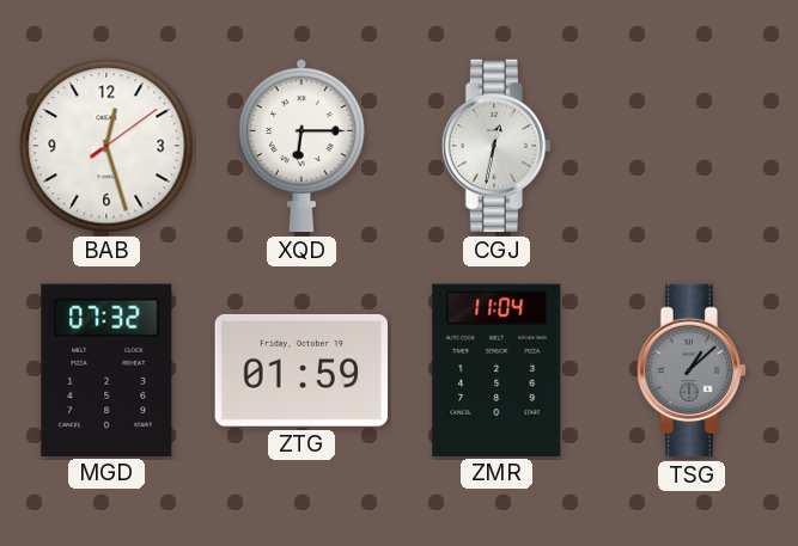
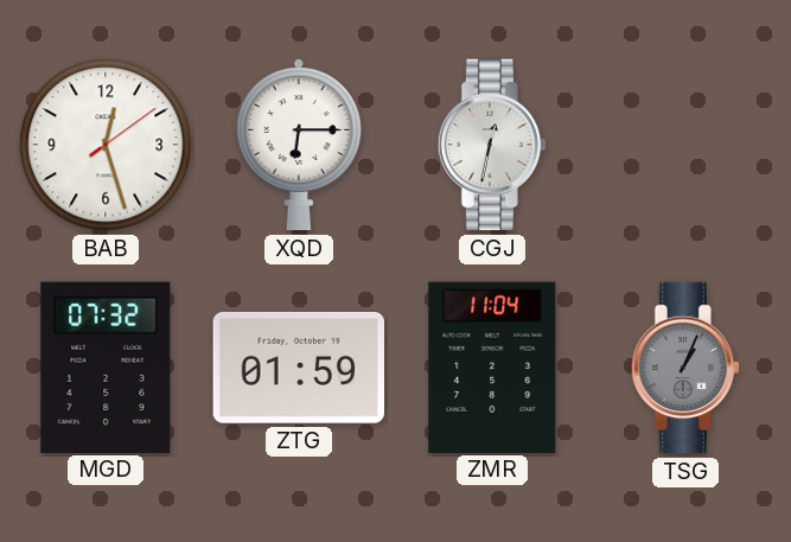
TSG: 1:08 -> 1:04 (684, 368)
